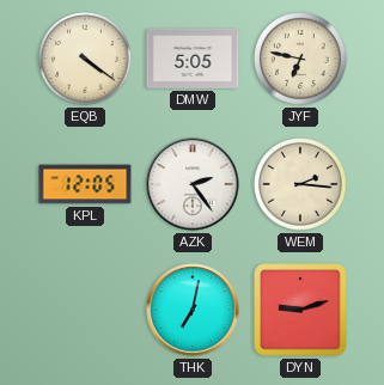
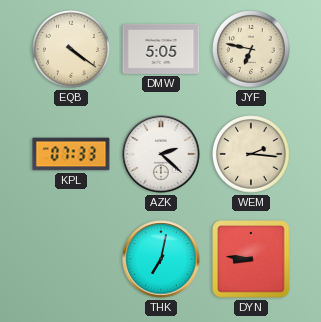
KPL: 12:05 -> 07:33 (71, 154)
AZK: 2:24 -> 2:22 (161, 154)
DYN: 9:12 -> 8:46 (251, 259)
